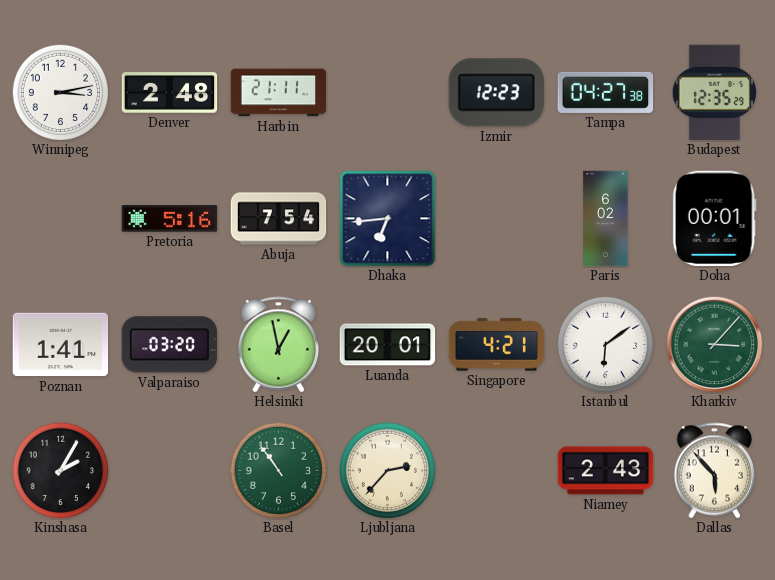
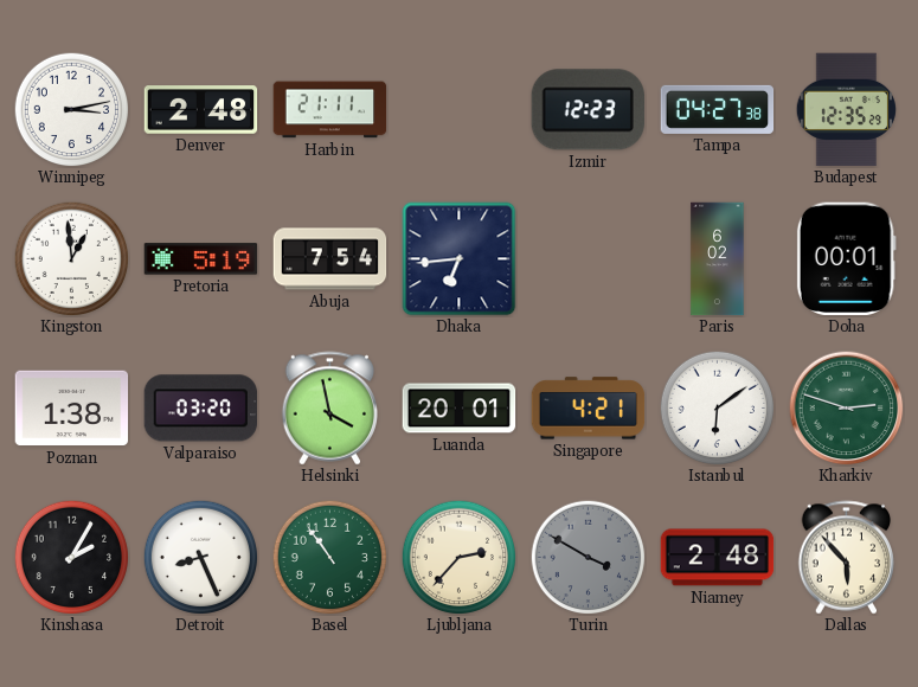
Kingston: none -> 12:59 (71, 258)
Pretoria: 5:16 -> 5:19 (201, 259)
Poznan: 1:41 -> 1:38 (72, 409)
Helsinki: 12:58 -> 3:58 (330, 409)
Kharkiv: 3:07 -> 2:48 (847, 409)
Detroit: none -> 8:26 (200, 557)
Turin: none -> 3:50 (588, 557)
Niamey: 2:43 -> 2:48 (718, 558)
